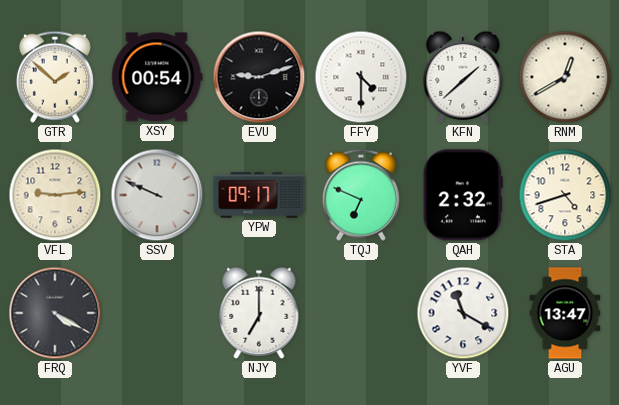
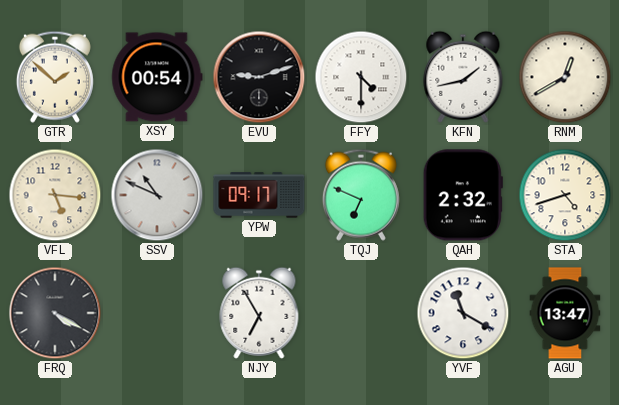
KFN: 1:38 -> 1:43 (463, 77)
VFL: 9:14 -> 5:16 (55, 195)
SSV: 9:49 -> 10:49 (157, 195)
NJY: 7:00 -> 6:55 (259, 313)
